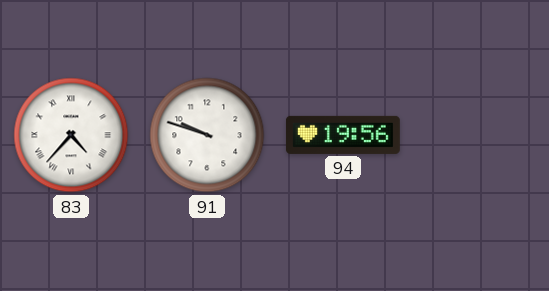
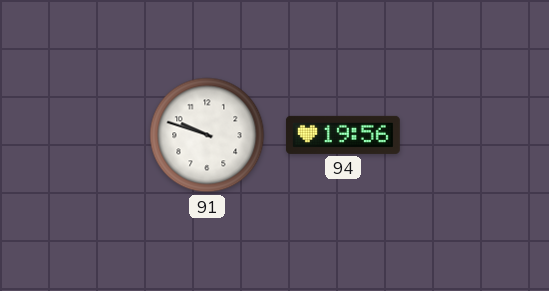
83: 4:37 -> none (71, 135)
